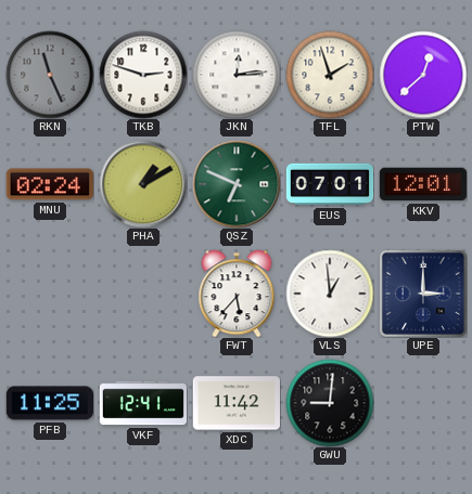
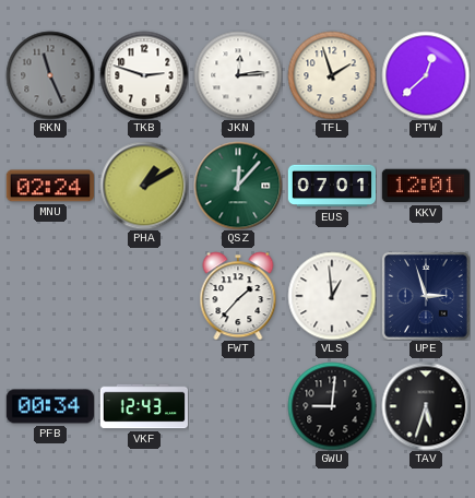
QSZ: 6:49 -> 12:07 (238, 186)
FWT: 5:37 -> 1:37 (238, 296)
UPE: 3:00 -> 2:57 (426, 296)
PFB: 11:25 -> 00:34 (49, 406)
VKF: 12:41 -> 12:43 (144, 406)
XDC: 11:42 -> none (235, 403)
TAV: none -> 5:33 (426, 406)
